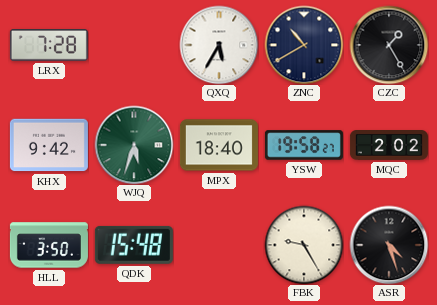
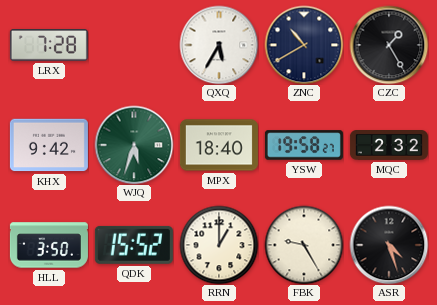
MQC: 2:02 -> 2:32 (389, 146)
QDK: 15:48 -> 15:52 (134, 245)
RRN: none -> 1:00 (219, 245)
